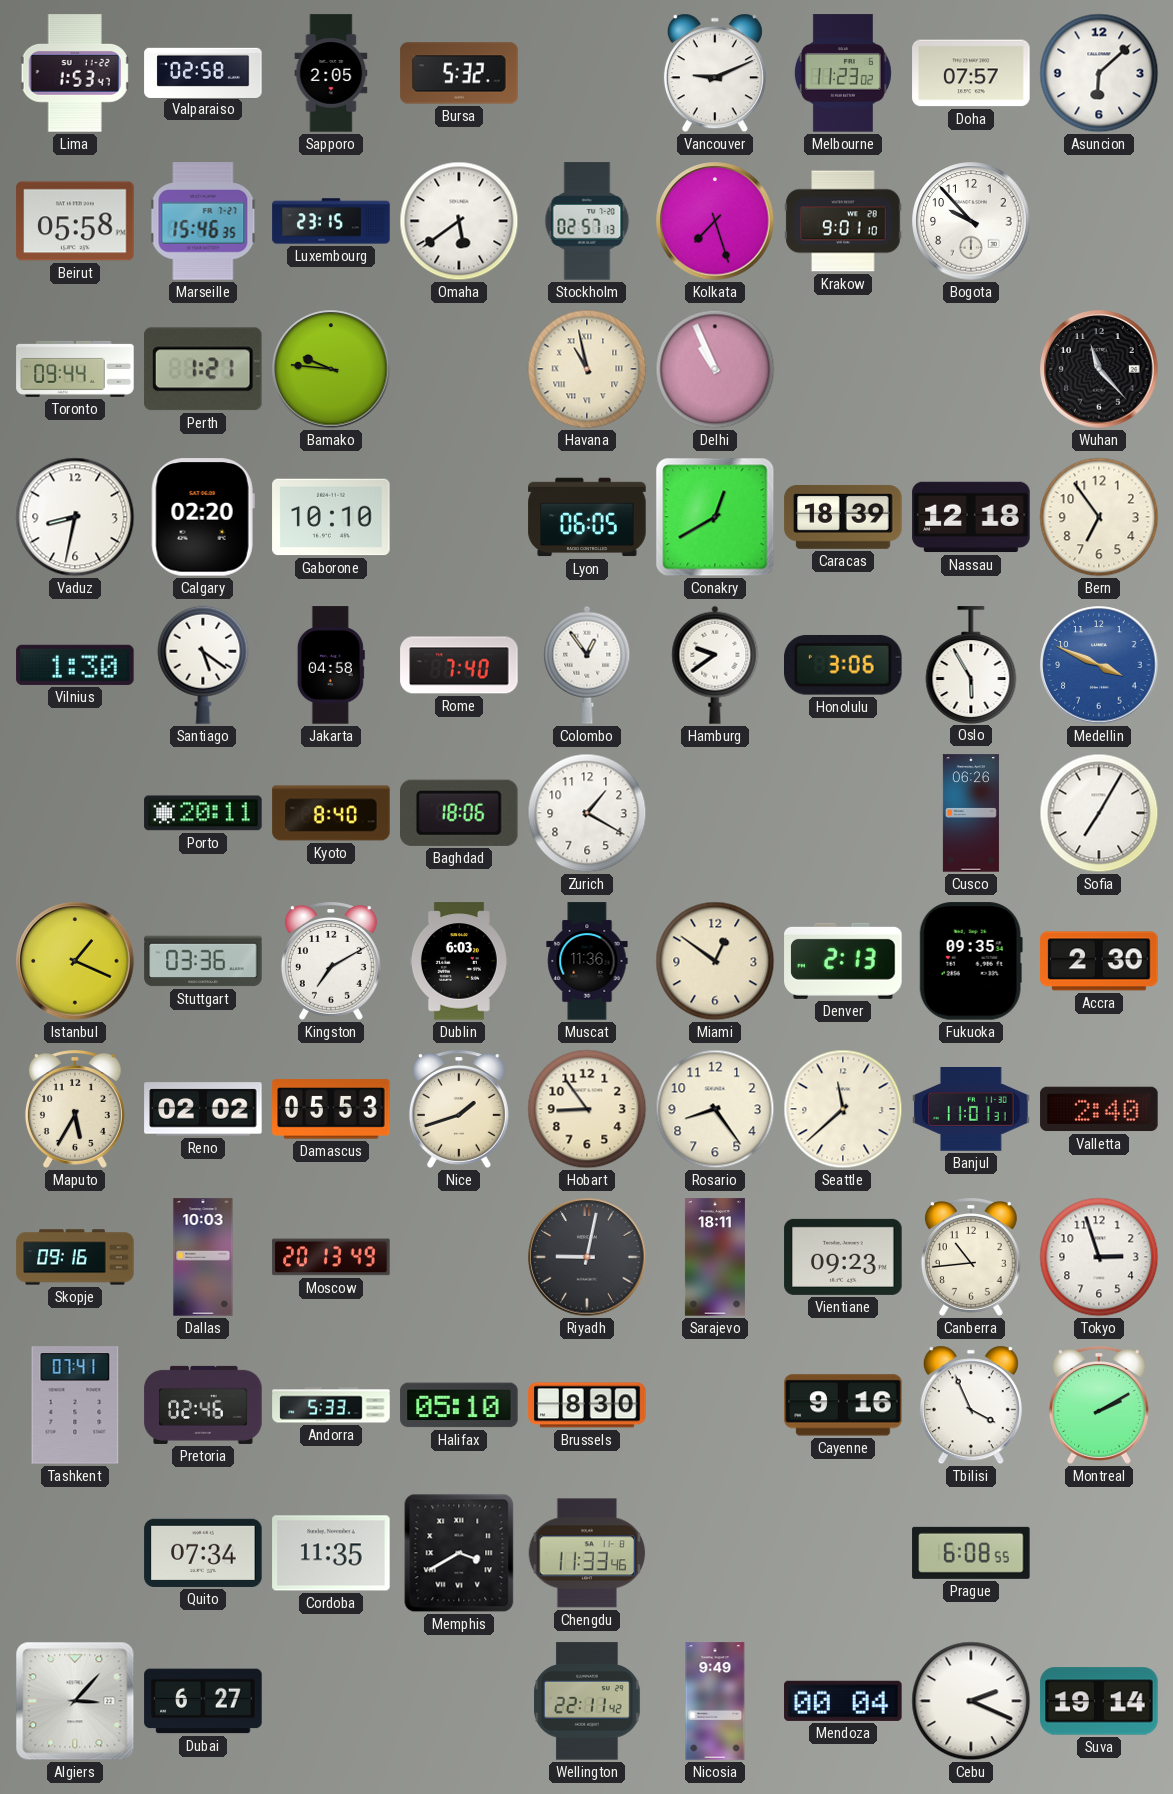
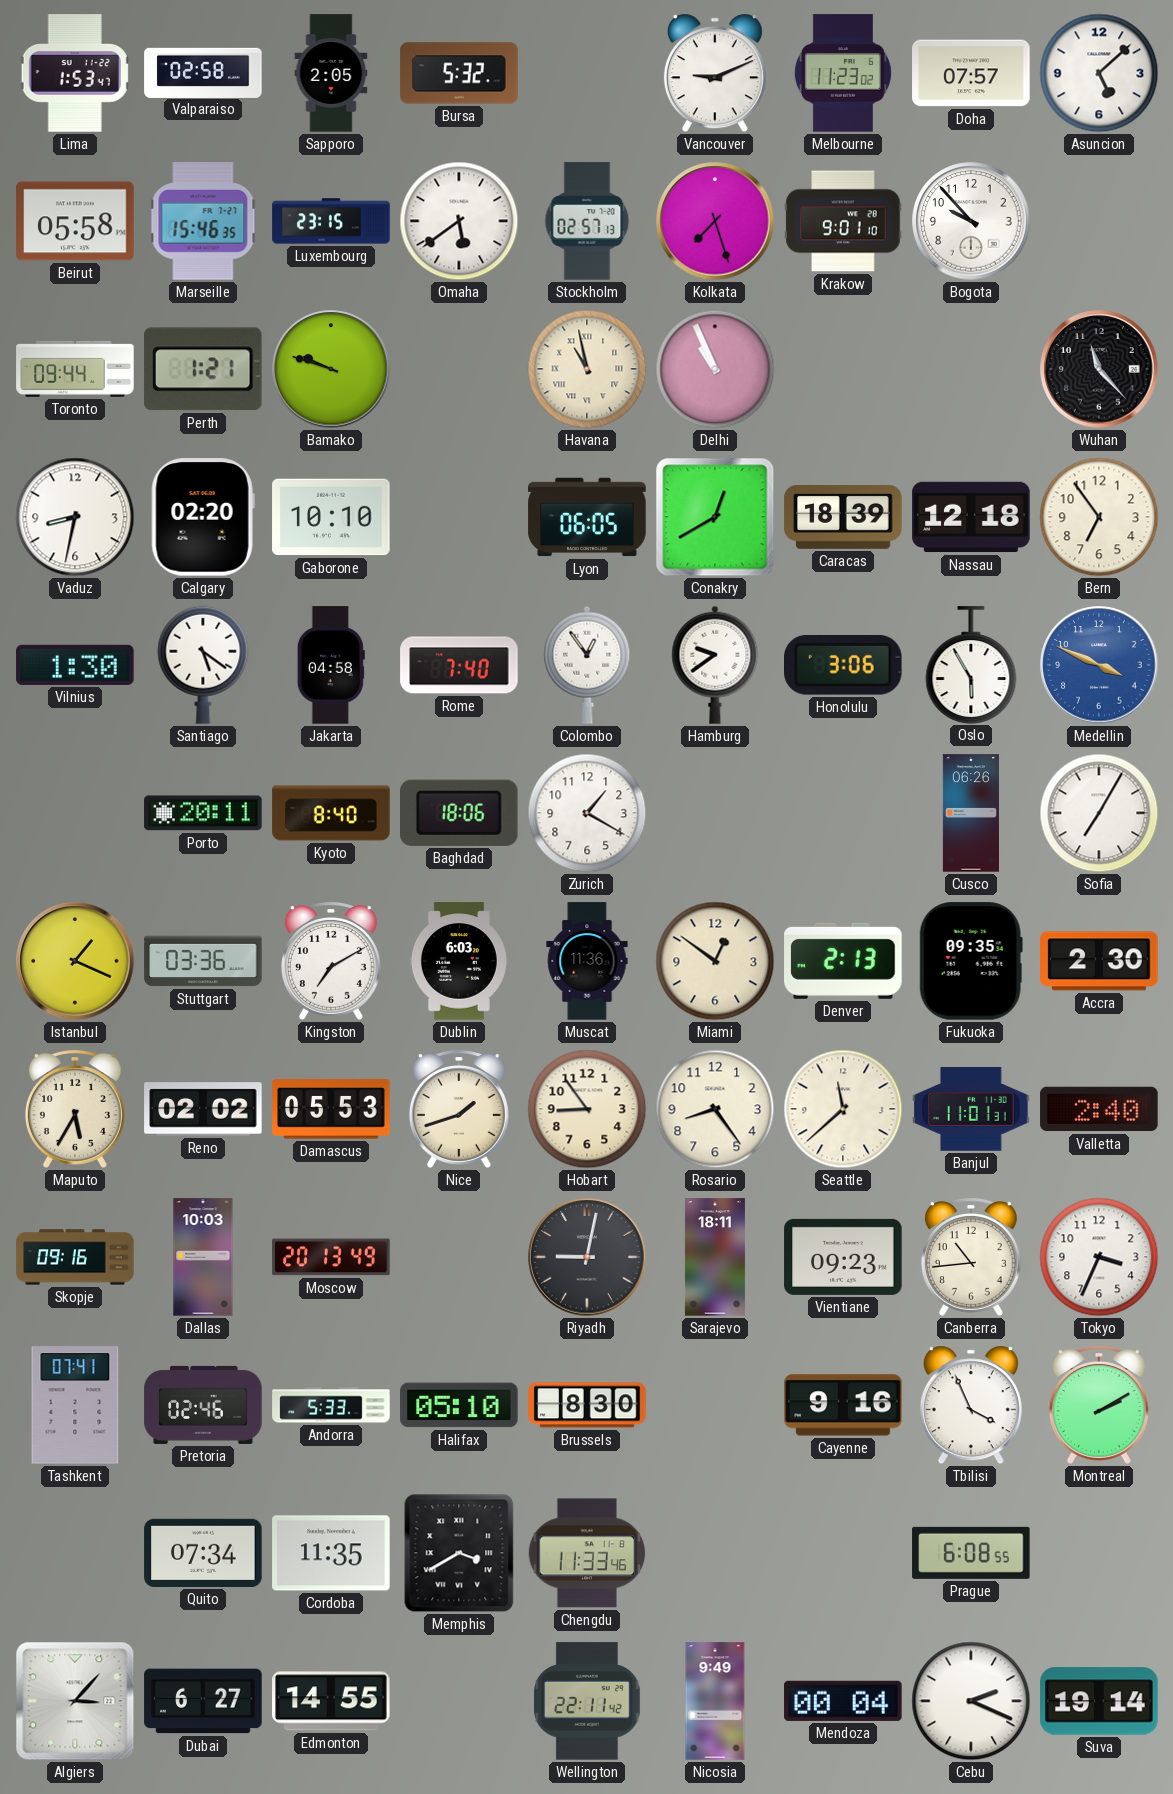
Asuncion: 6:08 -> 5:08 (1099, 73)
Bamako: 9:46 -> 9:48 (331, 369)
Tokyo: 2:57 -> 3:34 (1099, 1257)
Edmonton: none -> 14:55 (331, 1701)
